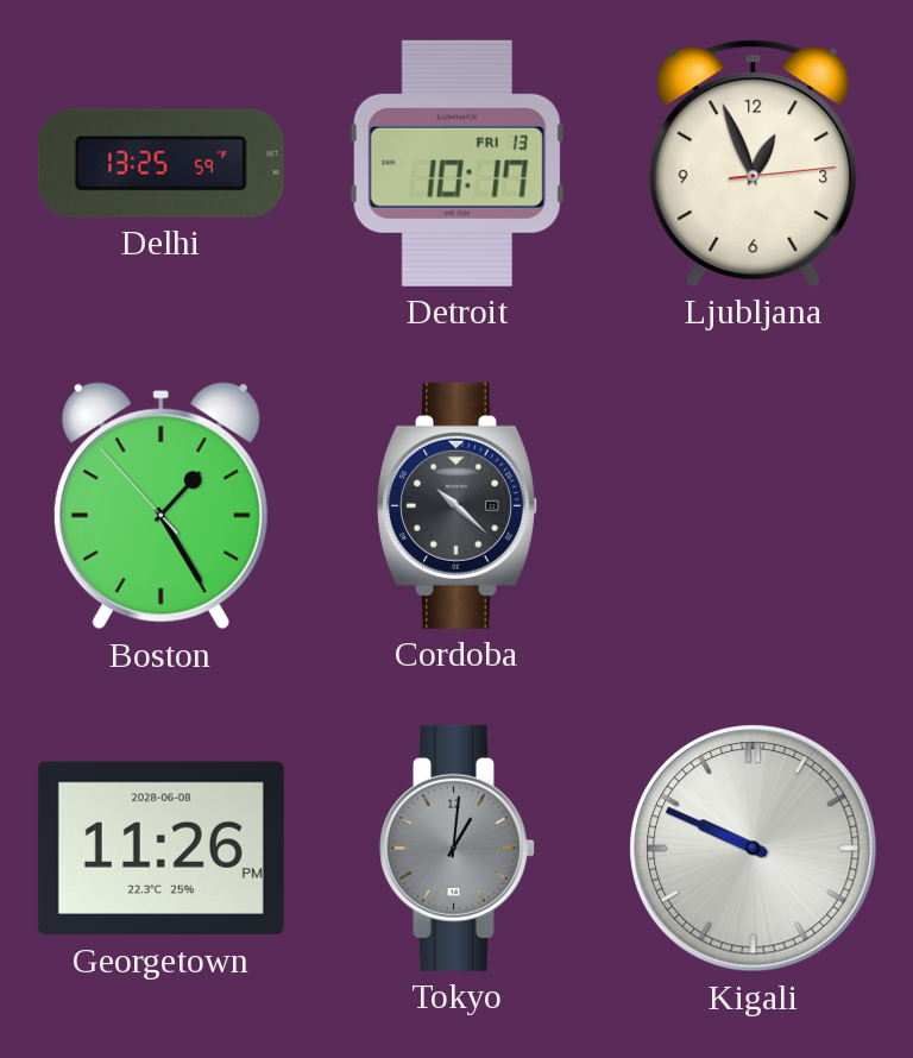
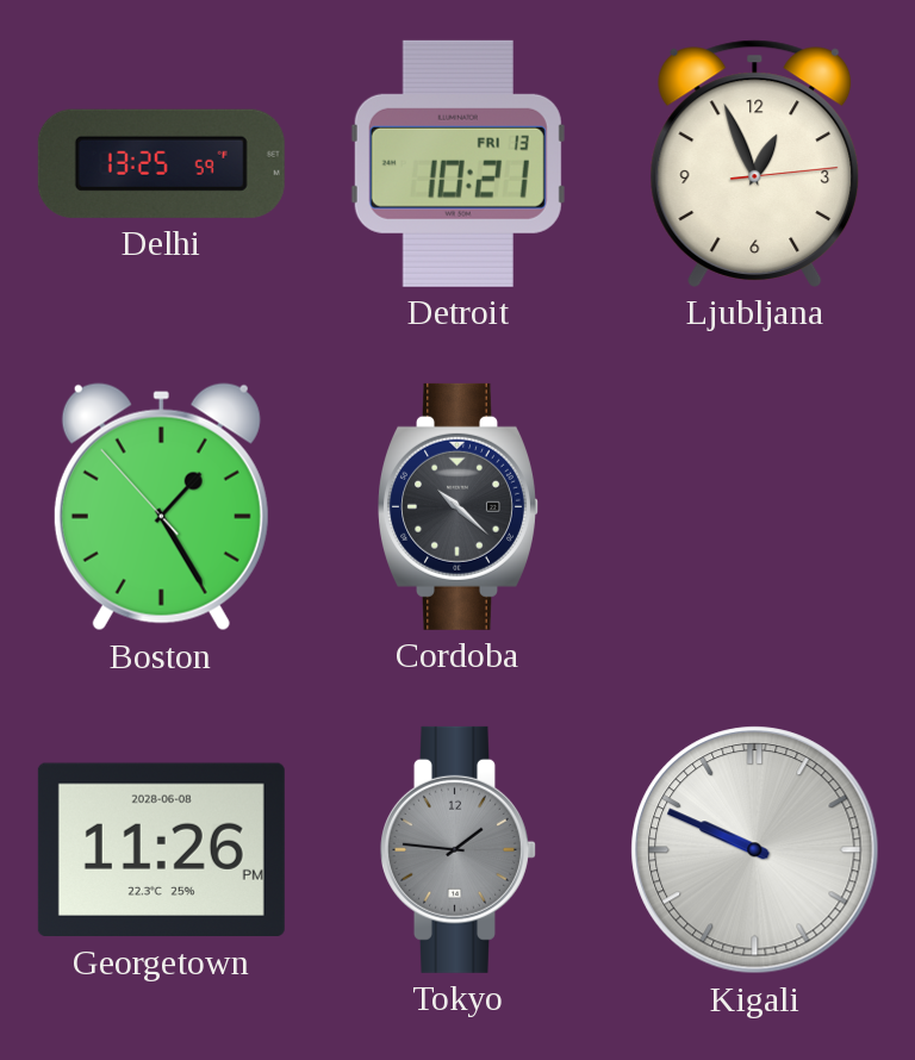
Detroit: 10:17 -> 10:21 (457, 163)
Tokyo: 1:01 -> 1:46 (459, 849)
